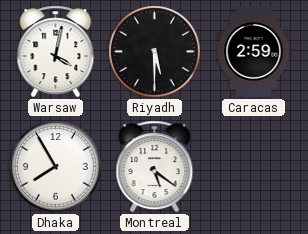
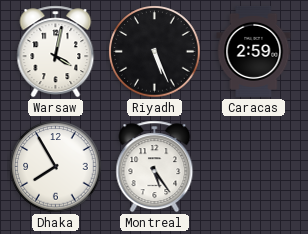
Riyadh: 5:30 -> 5:26 (155, 52)
Montreal: 5:21 -> 5:24 (155, 167)
